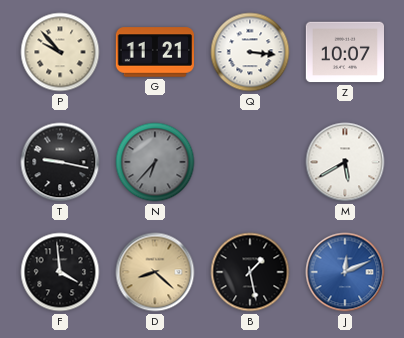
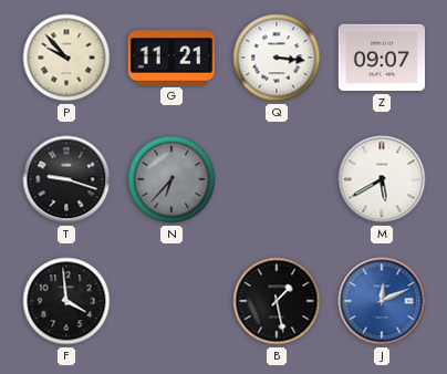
Z: 10:07 -> 09:07 (381, 58)
T: 9:17 -> 9:18 (66, 179)
D: 8:22 -> none (155, 272)
